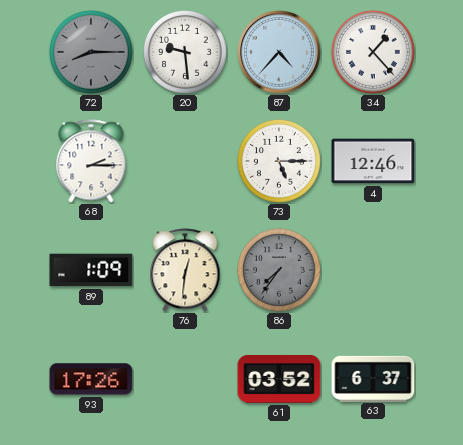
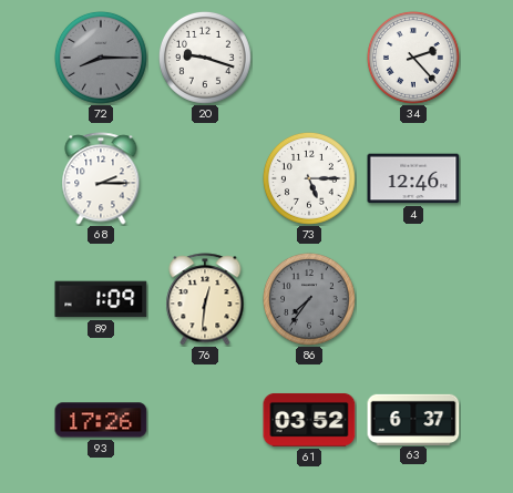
20: 9:29 -> 9:18 (205, 58)
87: 4:37 -> none (279, 52)
34: 1:23 -> 2:23 (413, 58)
